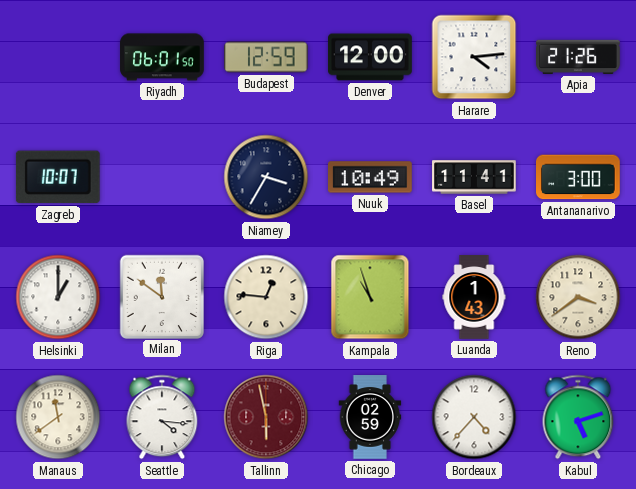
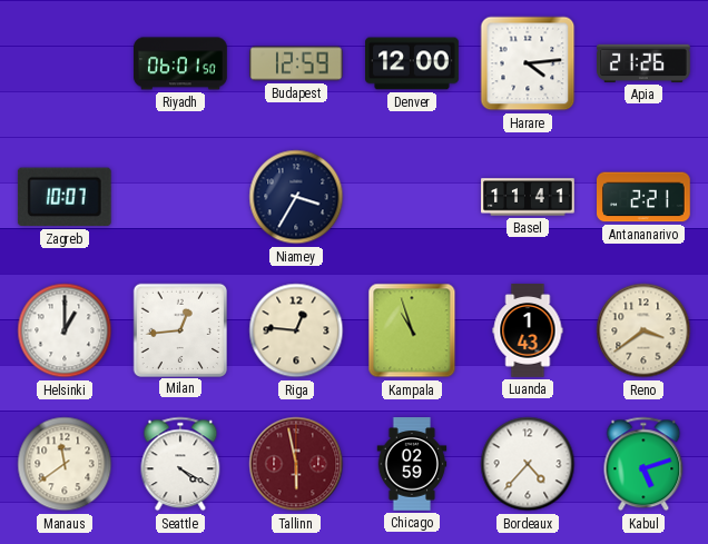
Nuuk: 10:49 -> none (371, 177)
Antananarivo: 3:00 -> 2:21 (645, 197)
Milan: 11:51 -> 12:44 (179, 329)
Seattle: 4:16 -> 4:20 (180, 464)
